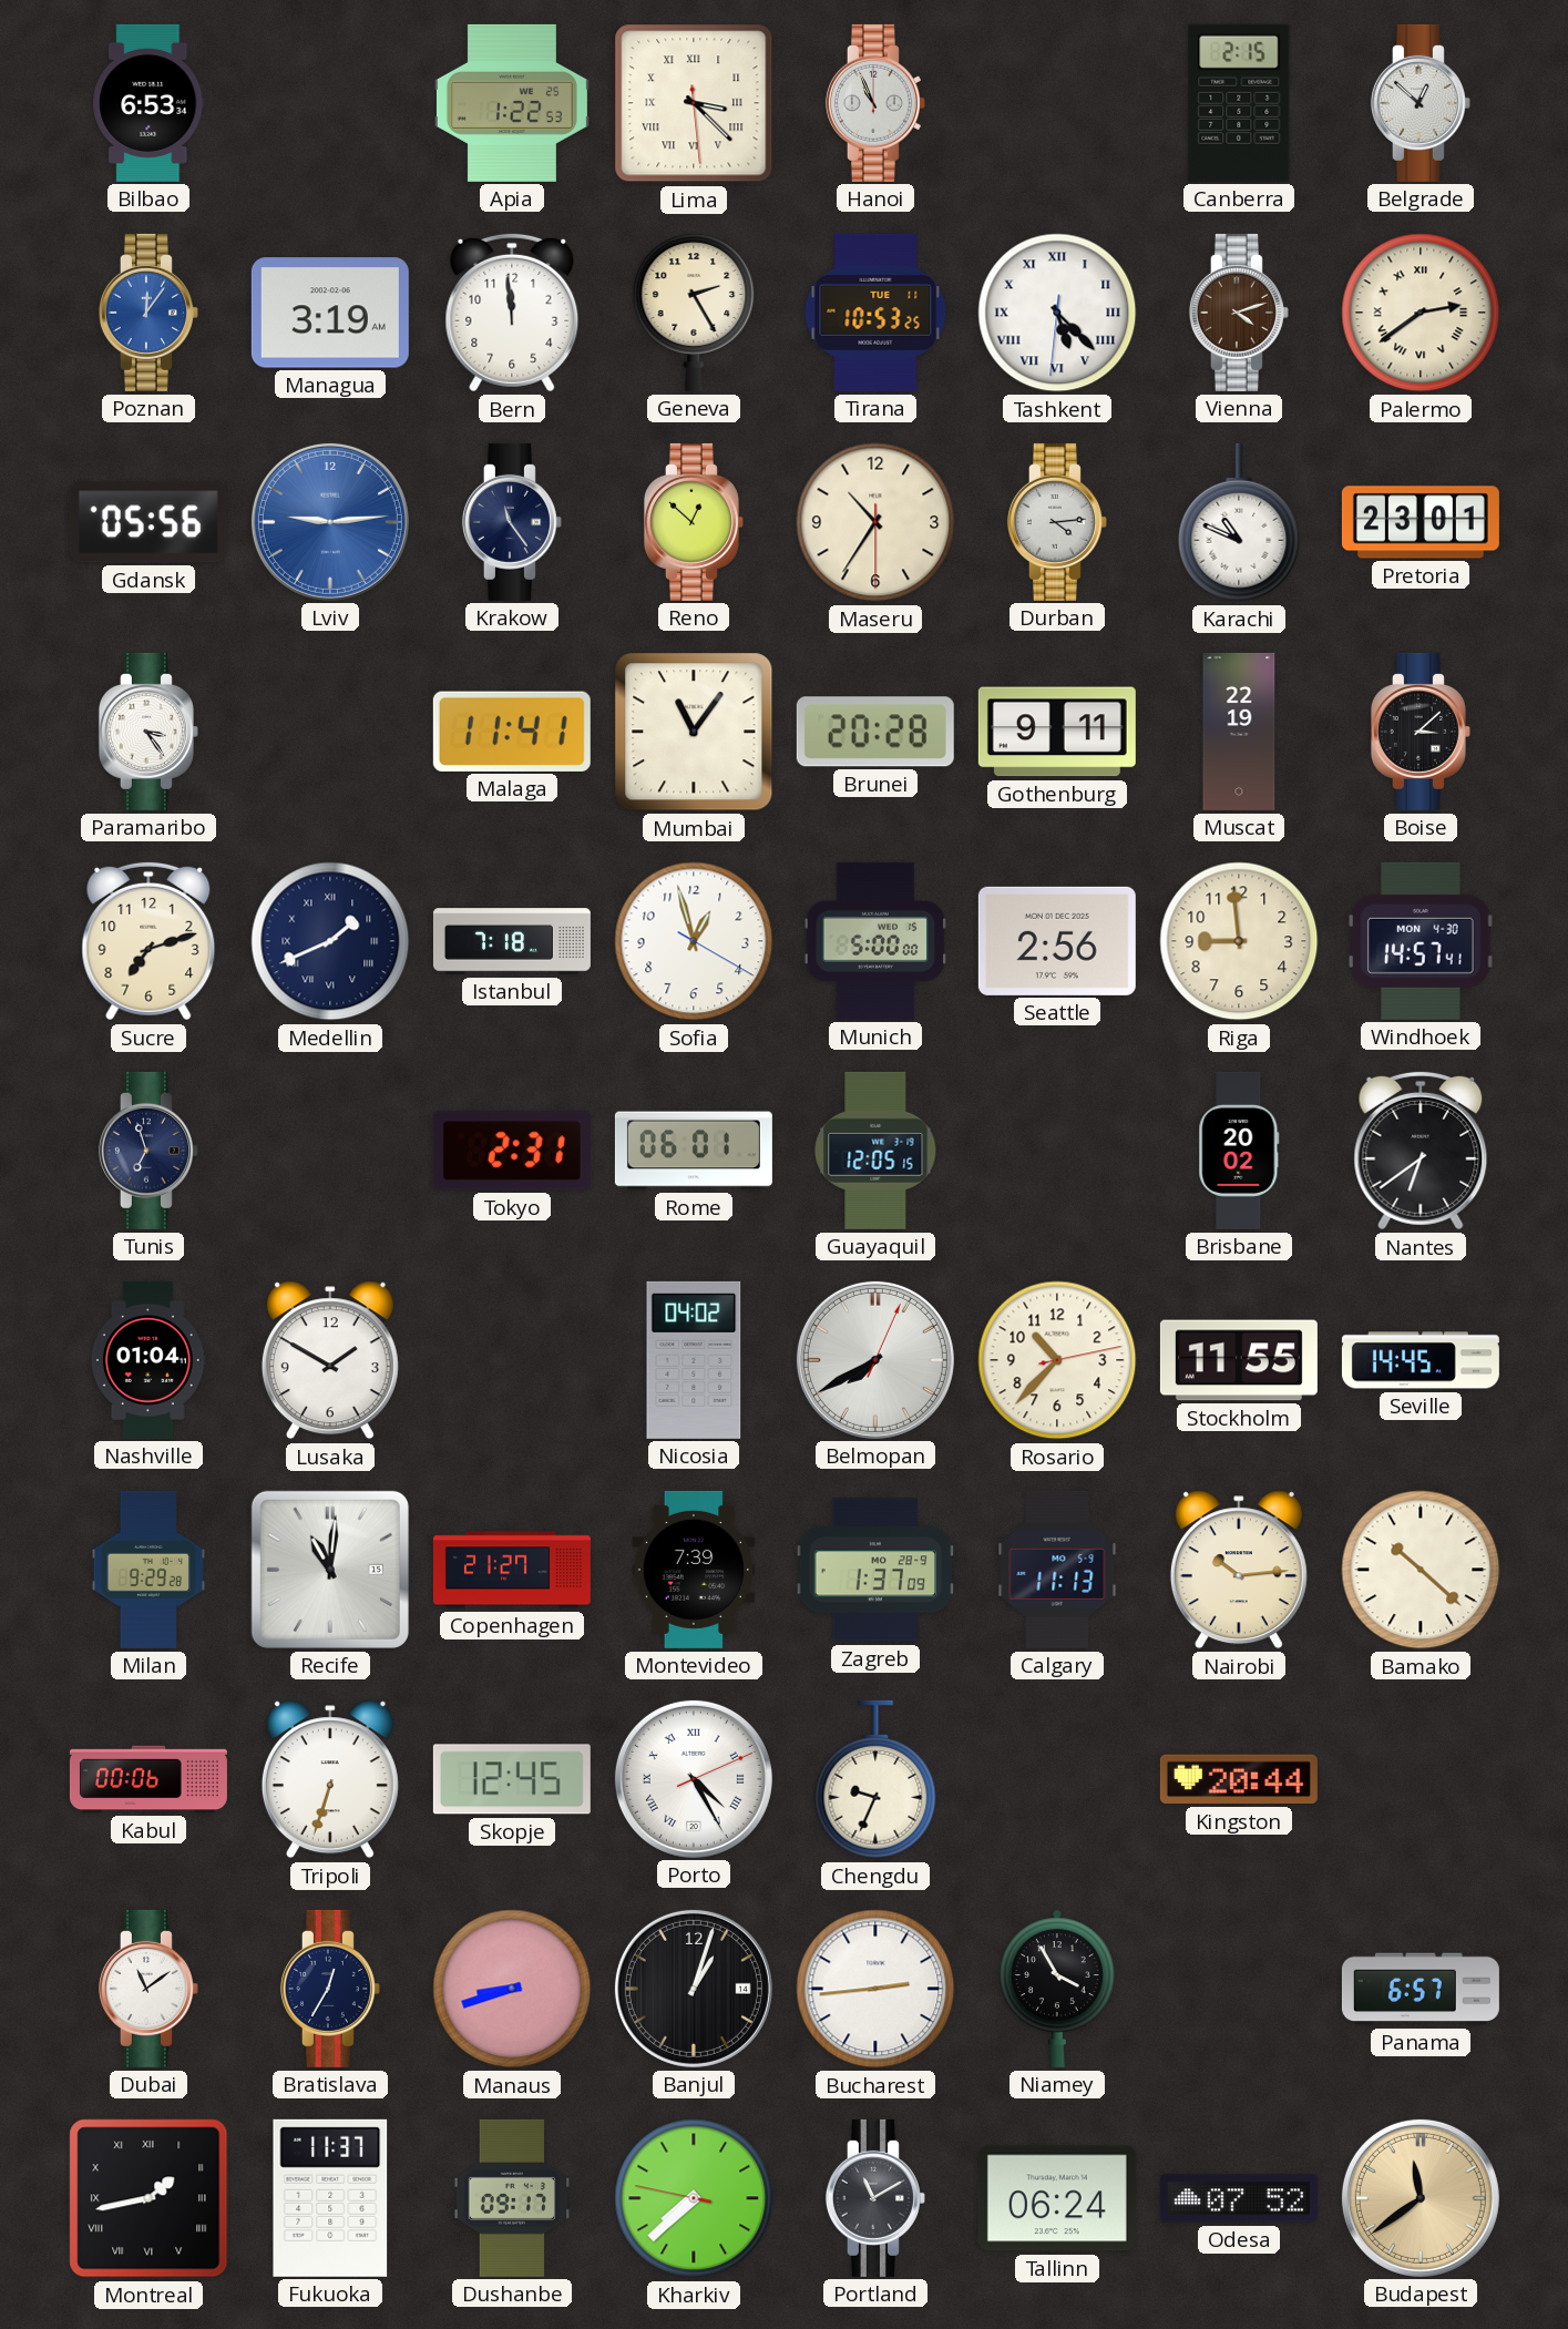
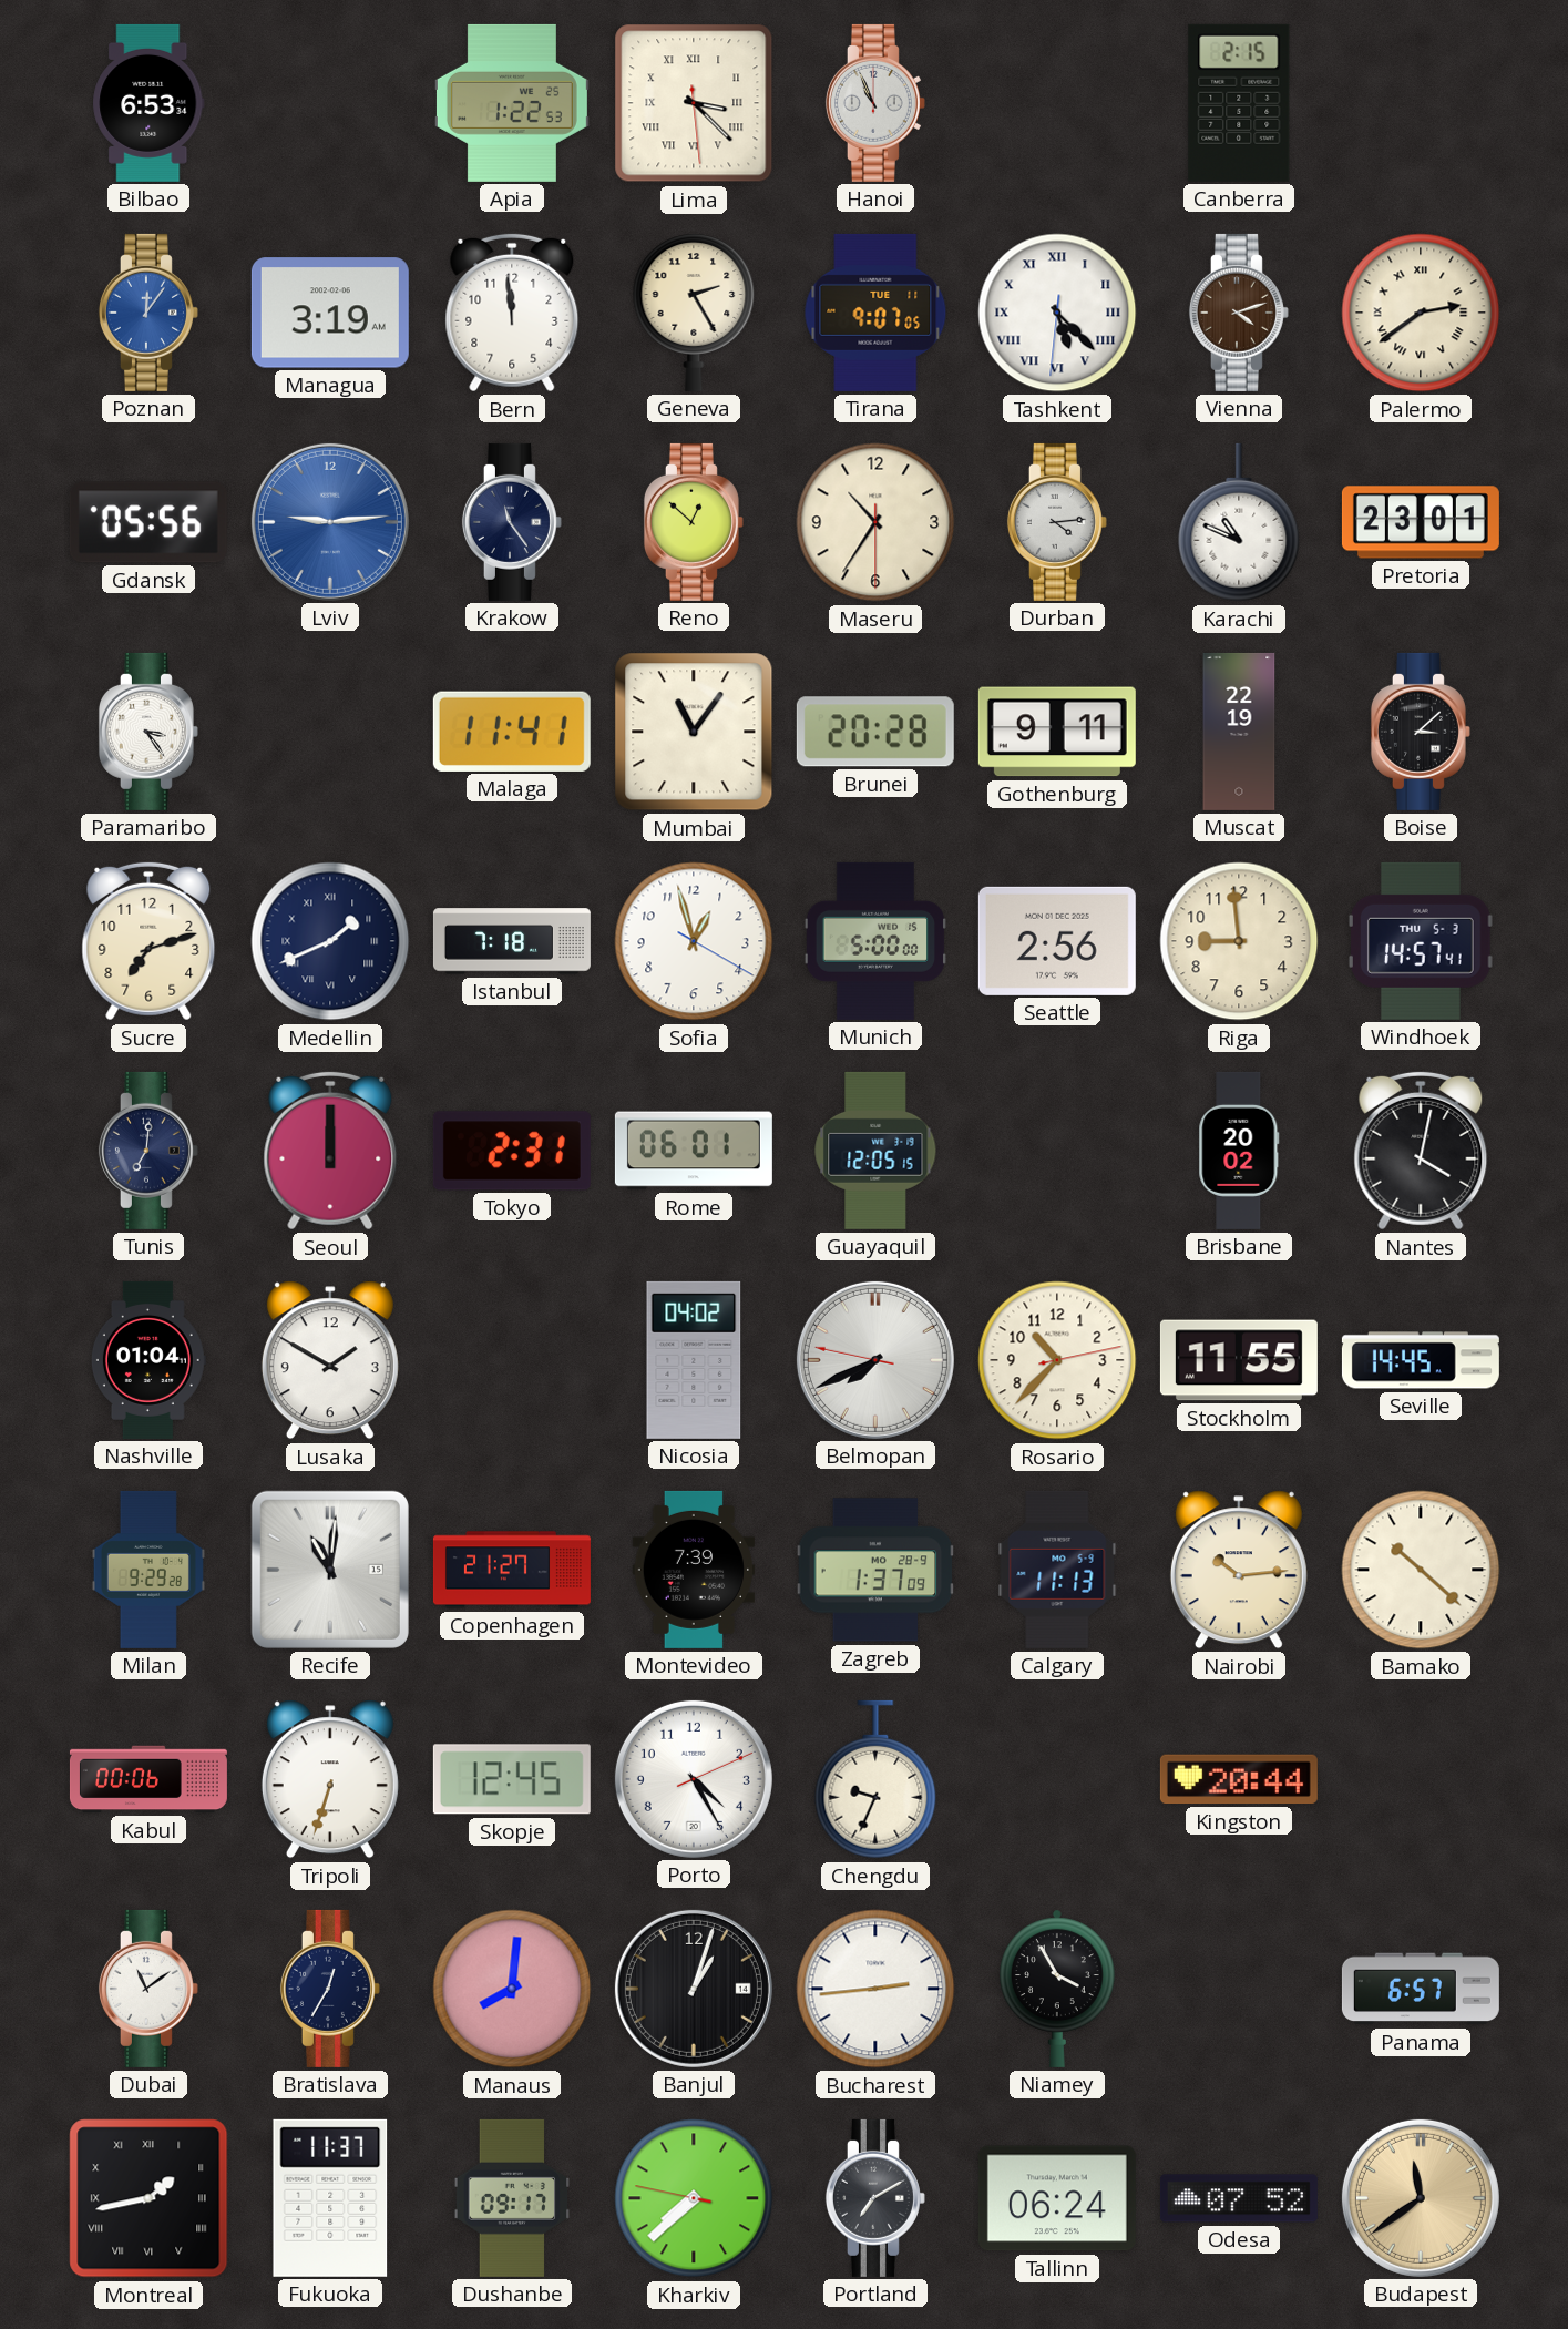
Belgrade: 12:52 -> none (1421, 103)
Tirana: 10:53 -> 9:07 (875, 313)
Windhoek date: MON 4-30 -> THU 5-3 (1422, 941)
Tunis: 6:57 -> 7:01 (148, 1151)
Seoul: none -> 12:00 (330, 1151)
Nantes: 6:39 -> 4:02 (1421, 1151)
Belmopan: 7:40:04 -> 7:40:47 (875, 1360)
Porto numerals: Roman -> Arabic (694, 1779)
Manaus: 8:42 -> 8:01 (512, 1989)
Portland: 11:10 -> 7:10 (875, 2198)
